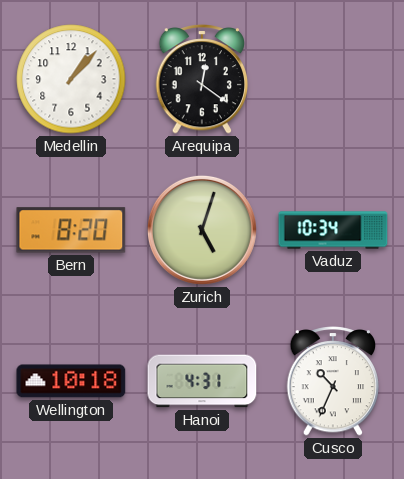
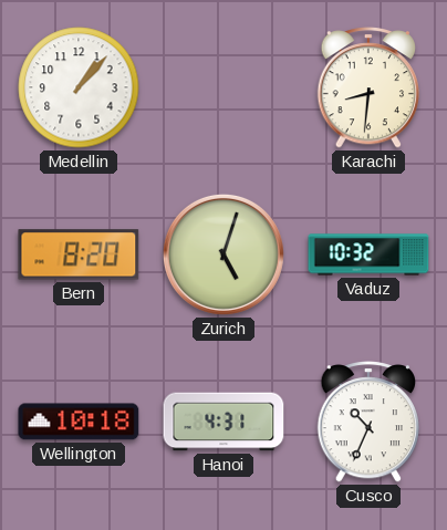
Arequipa: 12:21 -> none (202, 80)
Karachi: none -> 8:31 (368, 89)
Vaduz: 10:34 -> 10:32 (368, 254)
